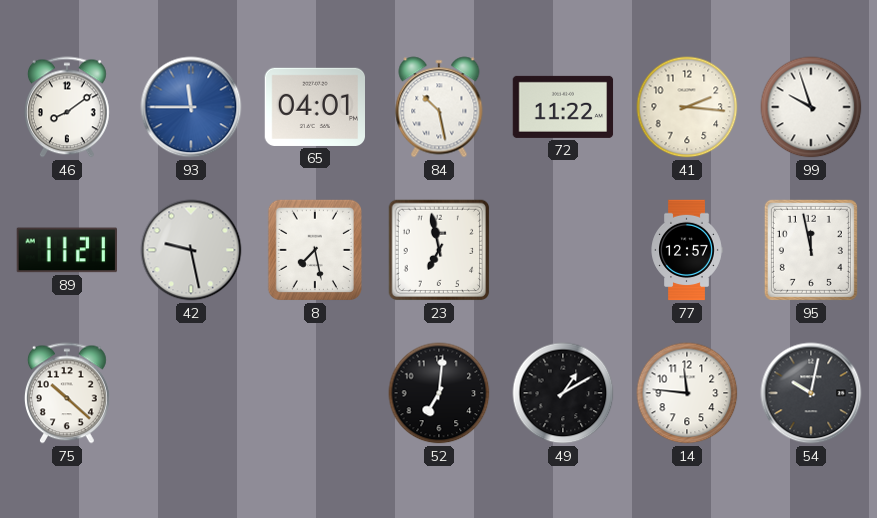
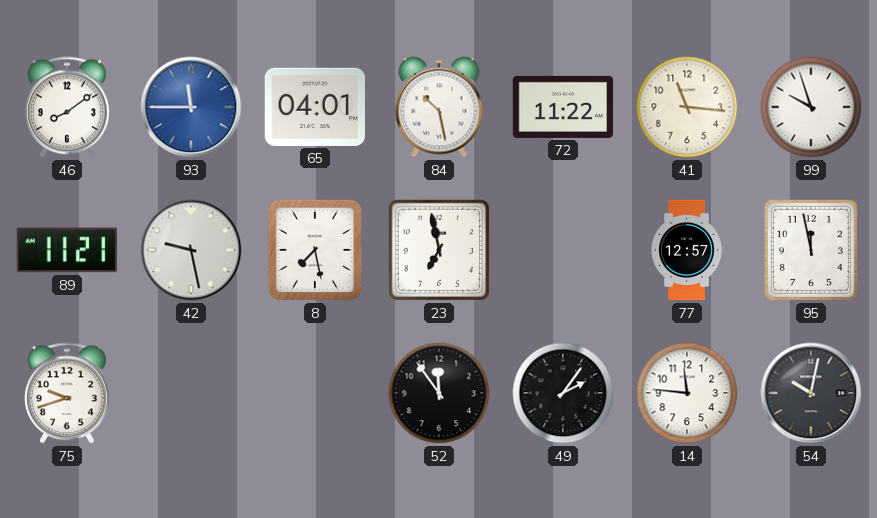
41: 2:16 -> 11:16 (687, 107)
75: 10:22 -> 9:42 (67, 393)
52: 7:01 -> 11:54 (439, 393)
49: 1:10 -> 2:06 (563, 393)
